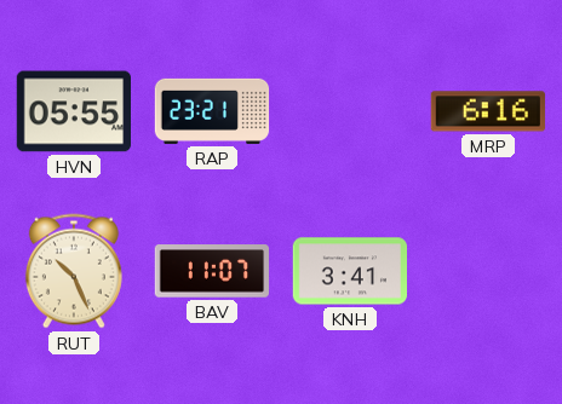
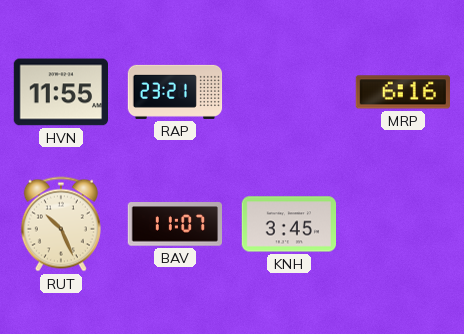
HVN: 05:55 -> 11:55 (60, 92)
KNH: 3:41 -> 3:45 (288, 224)
